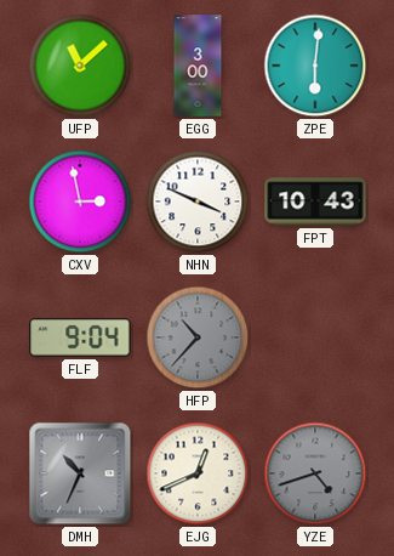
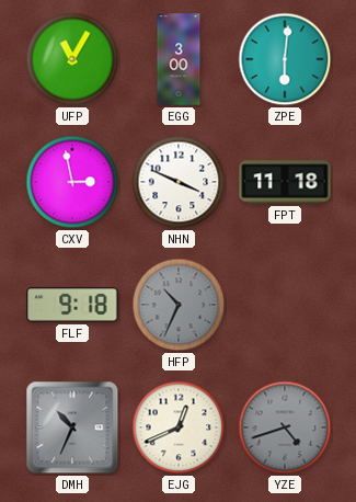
UFP: 11:08 -> 11:05 (72, 59)
FPT: 10:43 -> 11:18 (285, 182)
FLF: 9:04 -> 9:18 (72, 305)
HFP: 10:37 -> 10:34 (179, 305)
